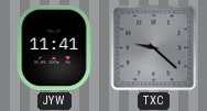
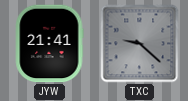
JYW: 11:41 -> 21:41 (49, 44)
